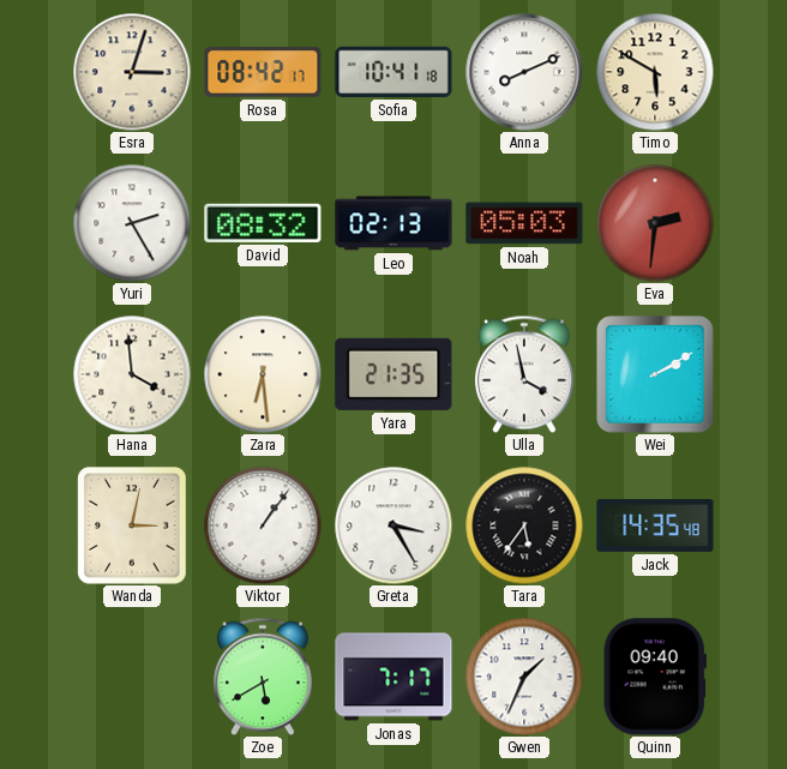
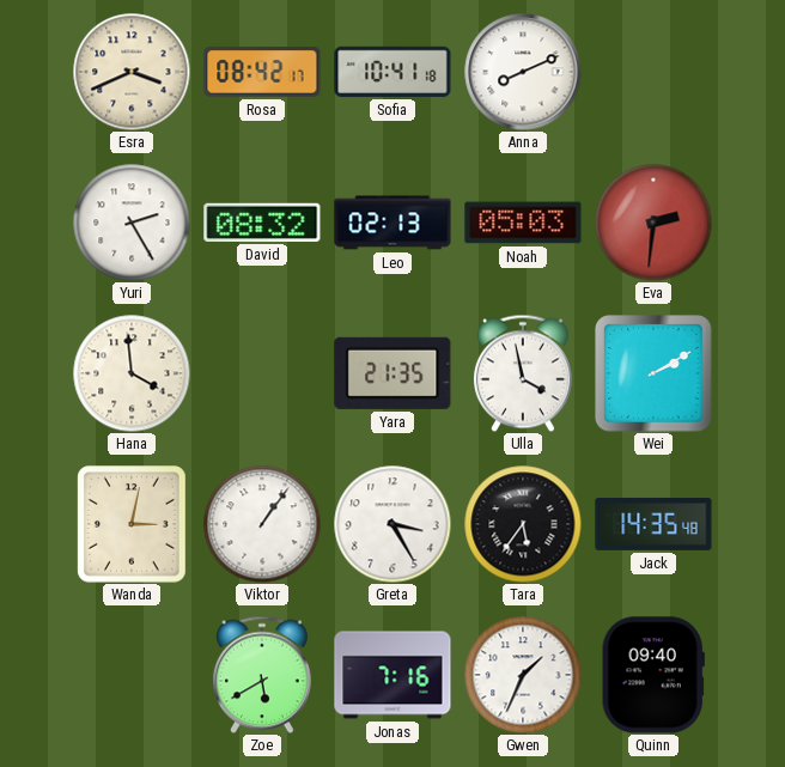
Esra: 3:03 -> 3:41 (132, 72)
Timo: 5:50 -> none (655, 72)
Zara: 6:29 -> none (263, 374)
Jonas: 7:17 -> 7:16 (392, 675)
